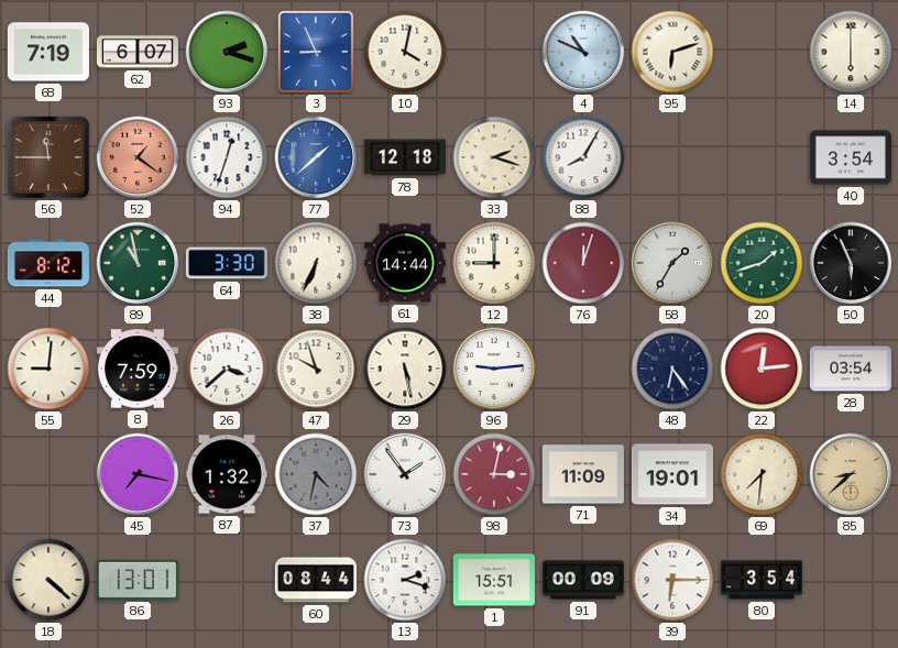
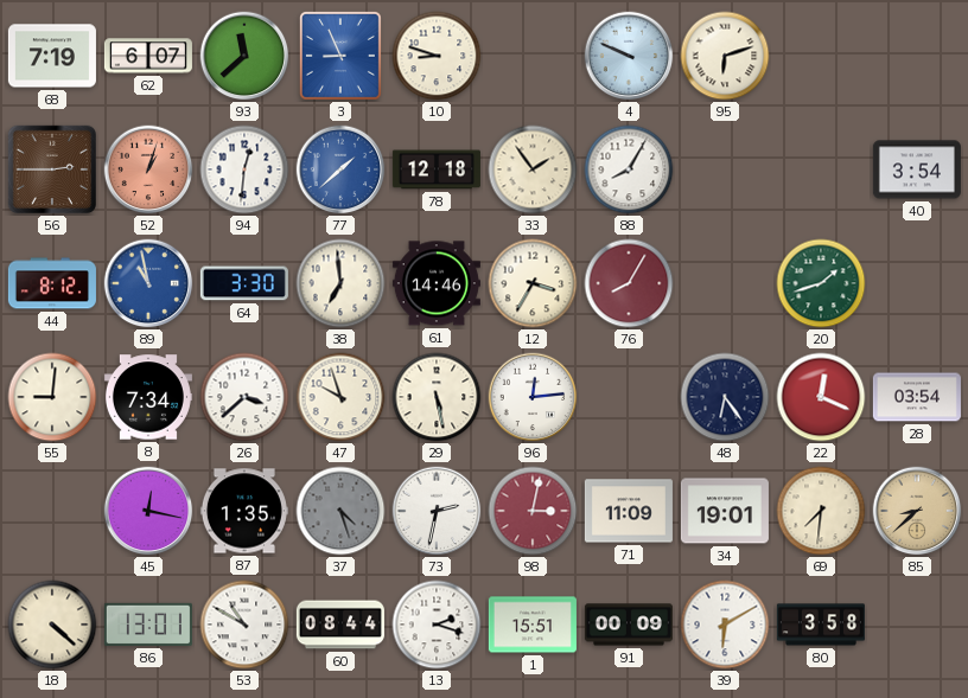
93: 2:18 -> 11:38 (244, 56)
10: 4:02 -> 8:48 (437, 56)
4: 10:49 -> 9:49 (629, 56)
14: 6:00 -> none (851, 52)
56: 11:45 -> 2:45 (52, 169)
52: 1:21 -> 1:03 (148, 169)
94: 12:33 -> 12:31 (244, 169)
33: 2:18 -> 1:54 (533, 169)
89 dial: green -> blue (148, 283)
38: 6:34 -> 6:59 (340, 283)
61: 14:44 -> 14:46 (437, 283)
12: 9:00 -> 3:35 (533, 283)
76: 12:03 -> 8:05 (629, 283)
58: 1:35 -> none (672, 263)
50: 5:56 -> none (851, 263)
8: 7:59 -> 7:34 (148, 397)
96: 9:14 -> 12:14 (533, 397)
22: 12:14 -> 12:19 (821, 397)
45: 7:17 -> 12:17 (148, 511)
87: 1:32 -> 1:35 (244, 511)
37: 4:32 -> 4:27 (340, 511)
73: 1:54 -> 2:32 (437, 511)
53: none -> 10:50 (244, 625)
39: 6:15 -> 6:10 (725, 625)
80: 3:54 -> 3:58 (821, 625)
